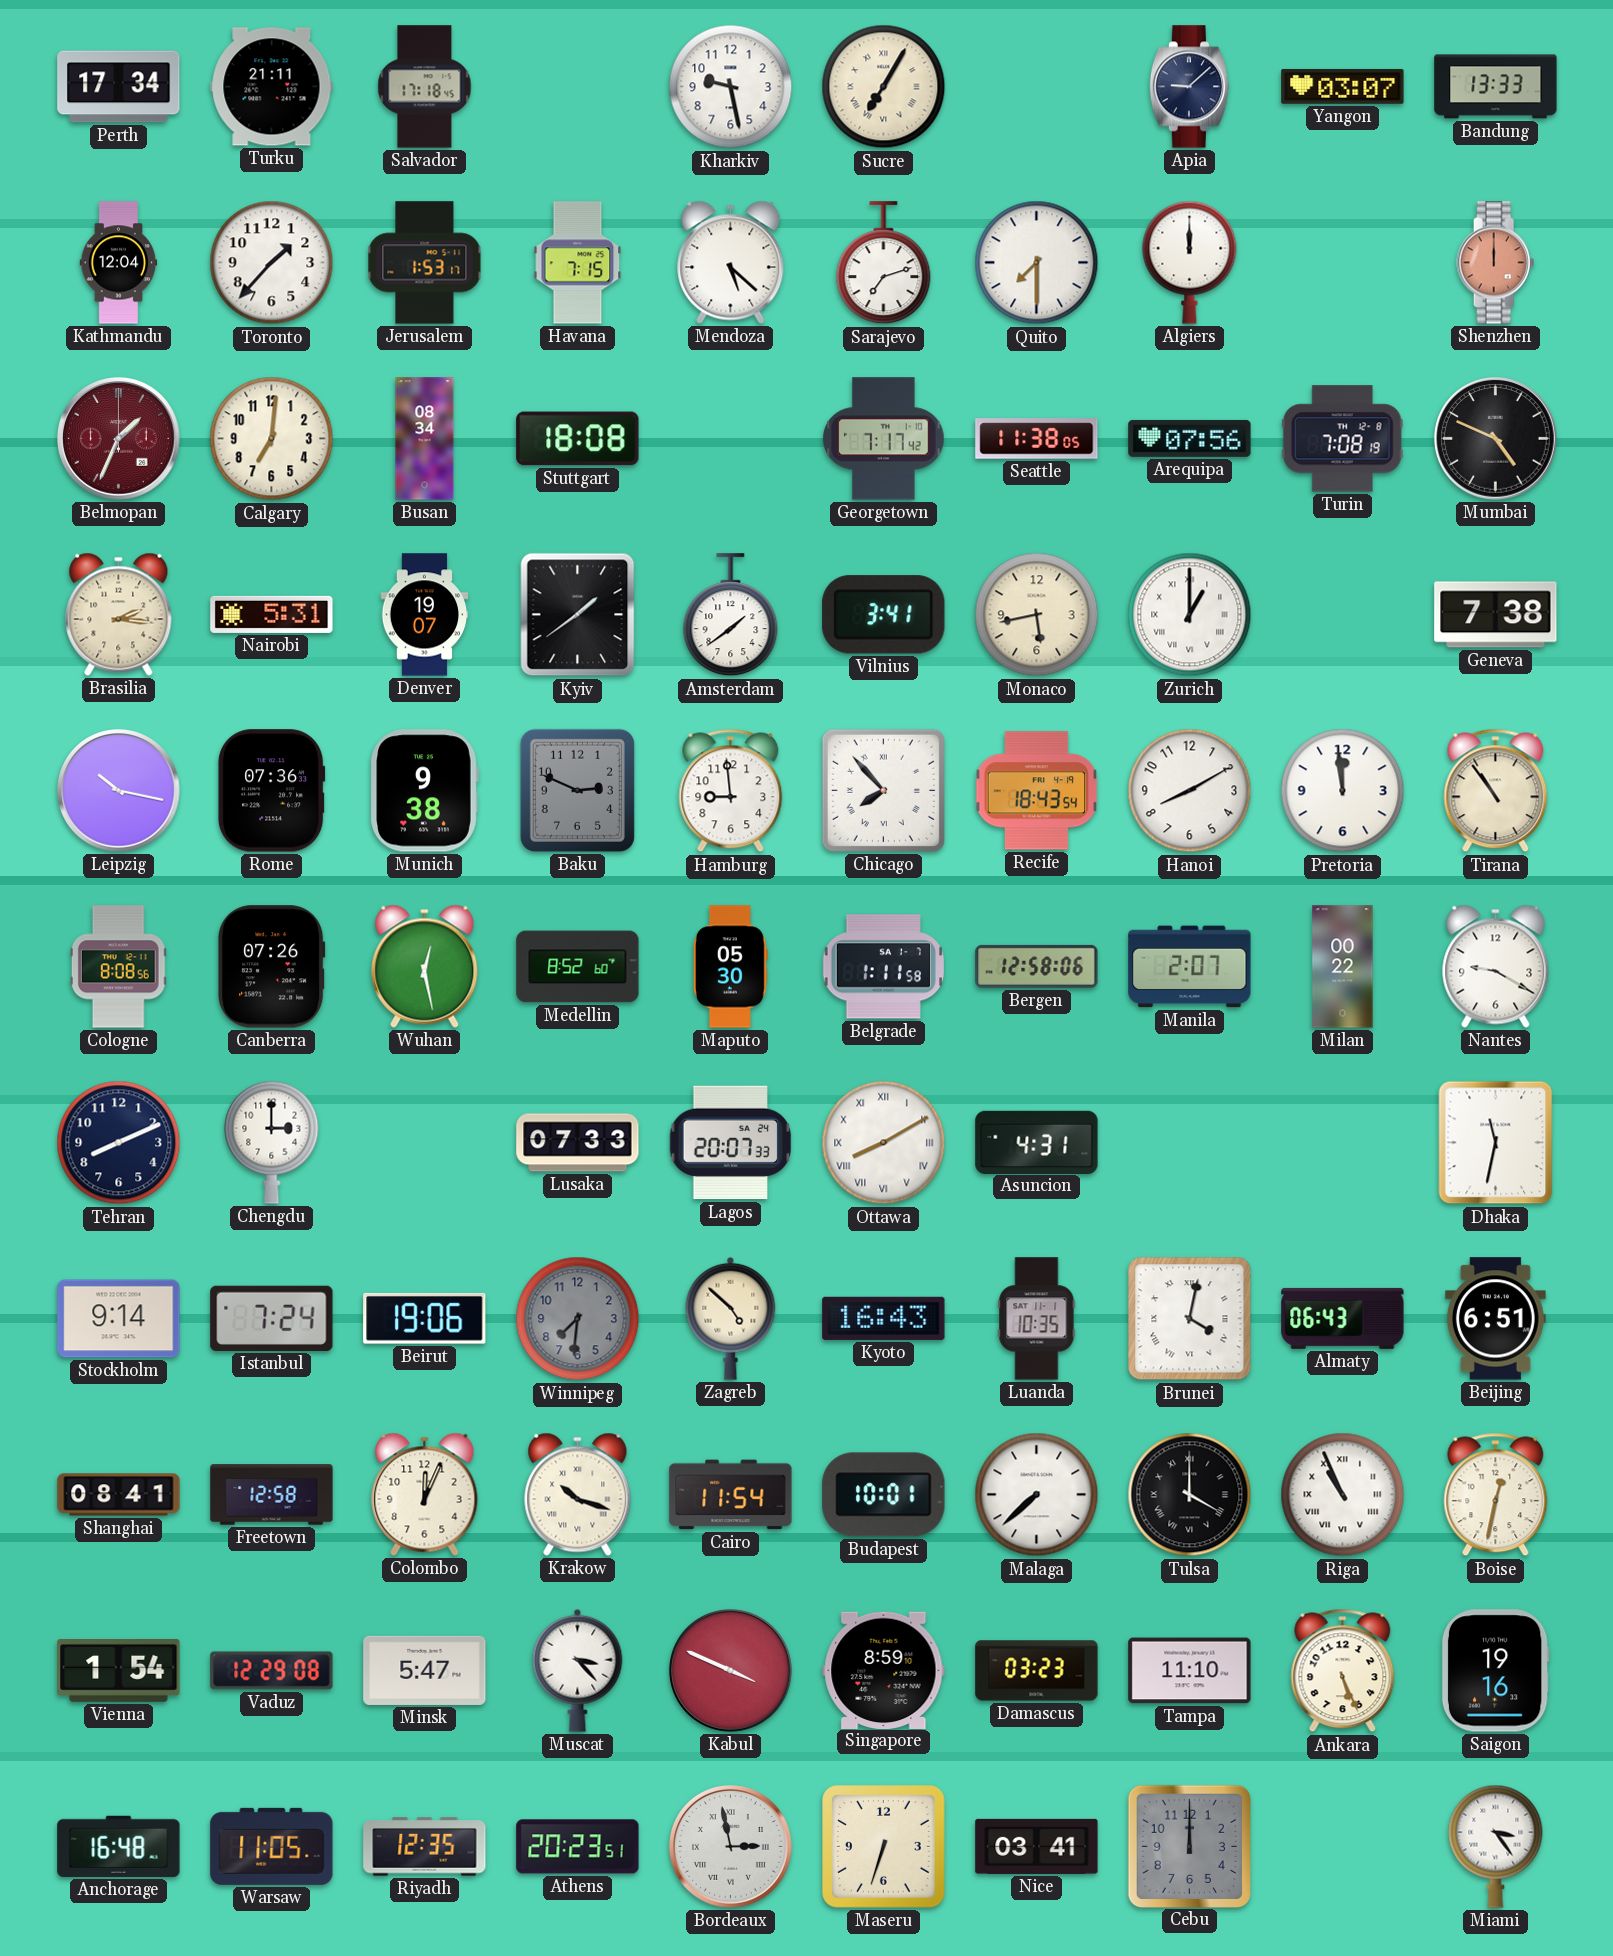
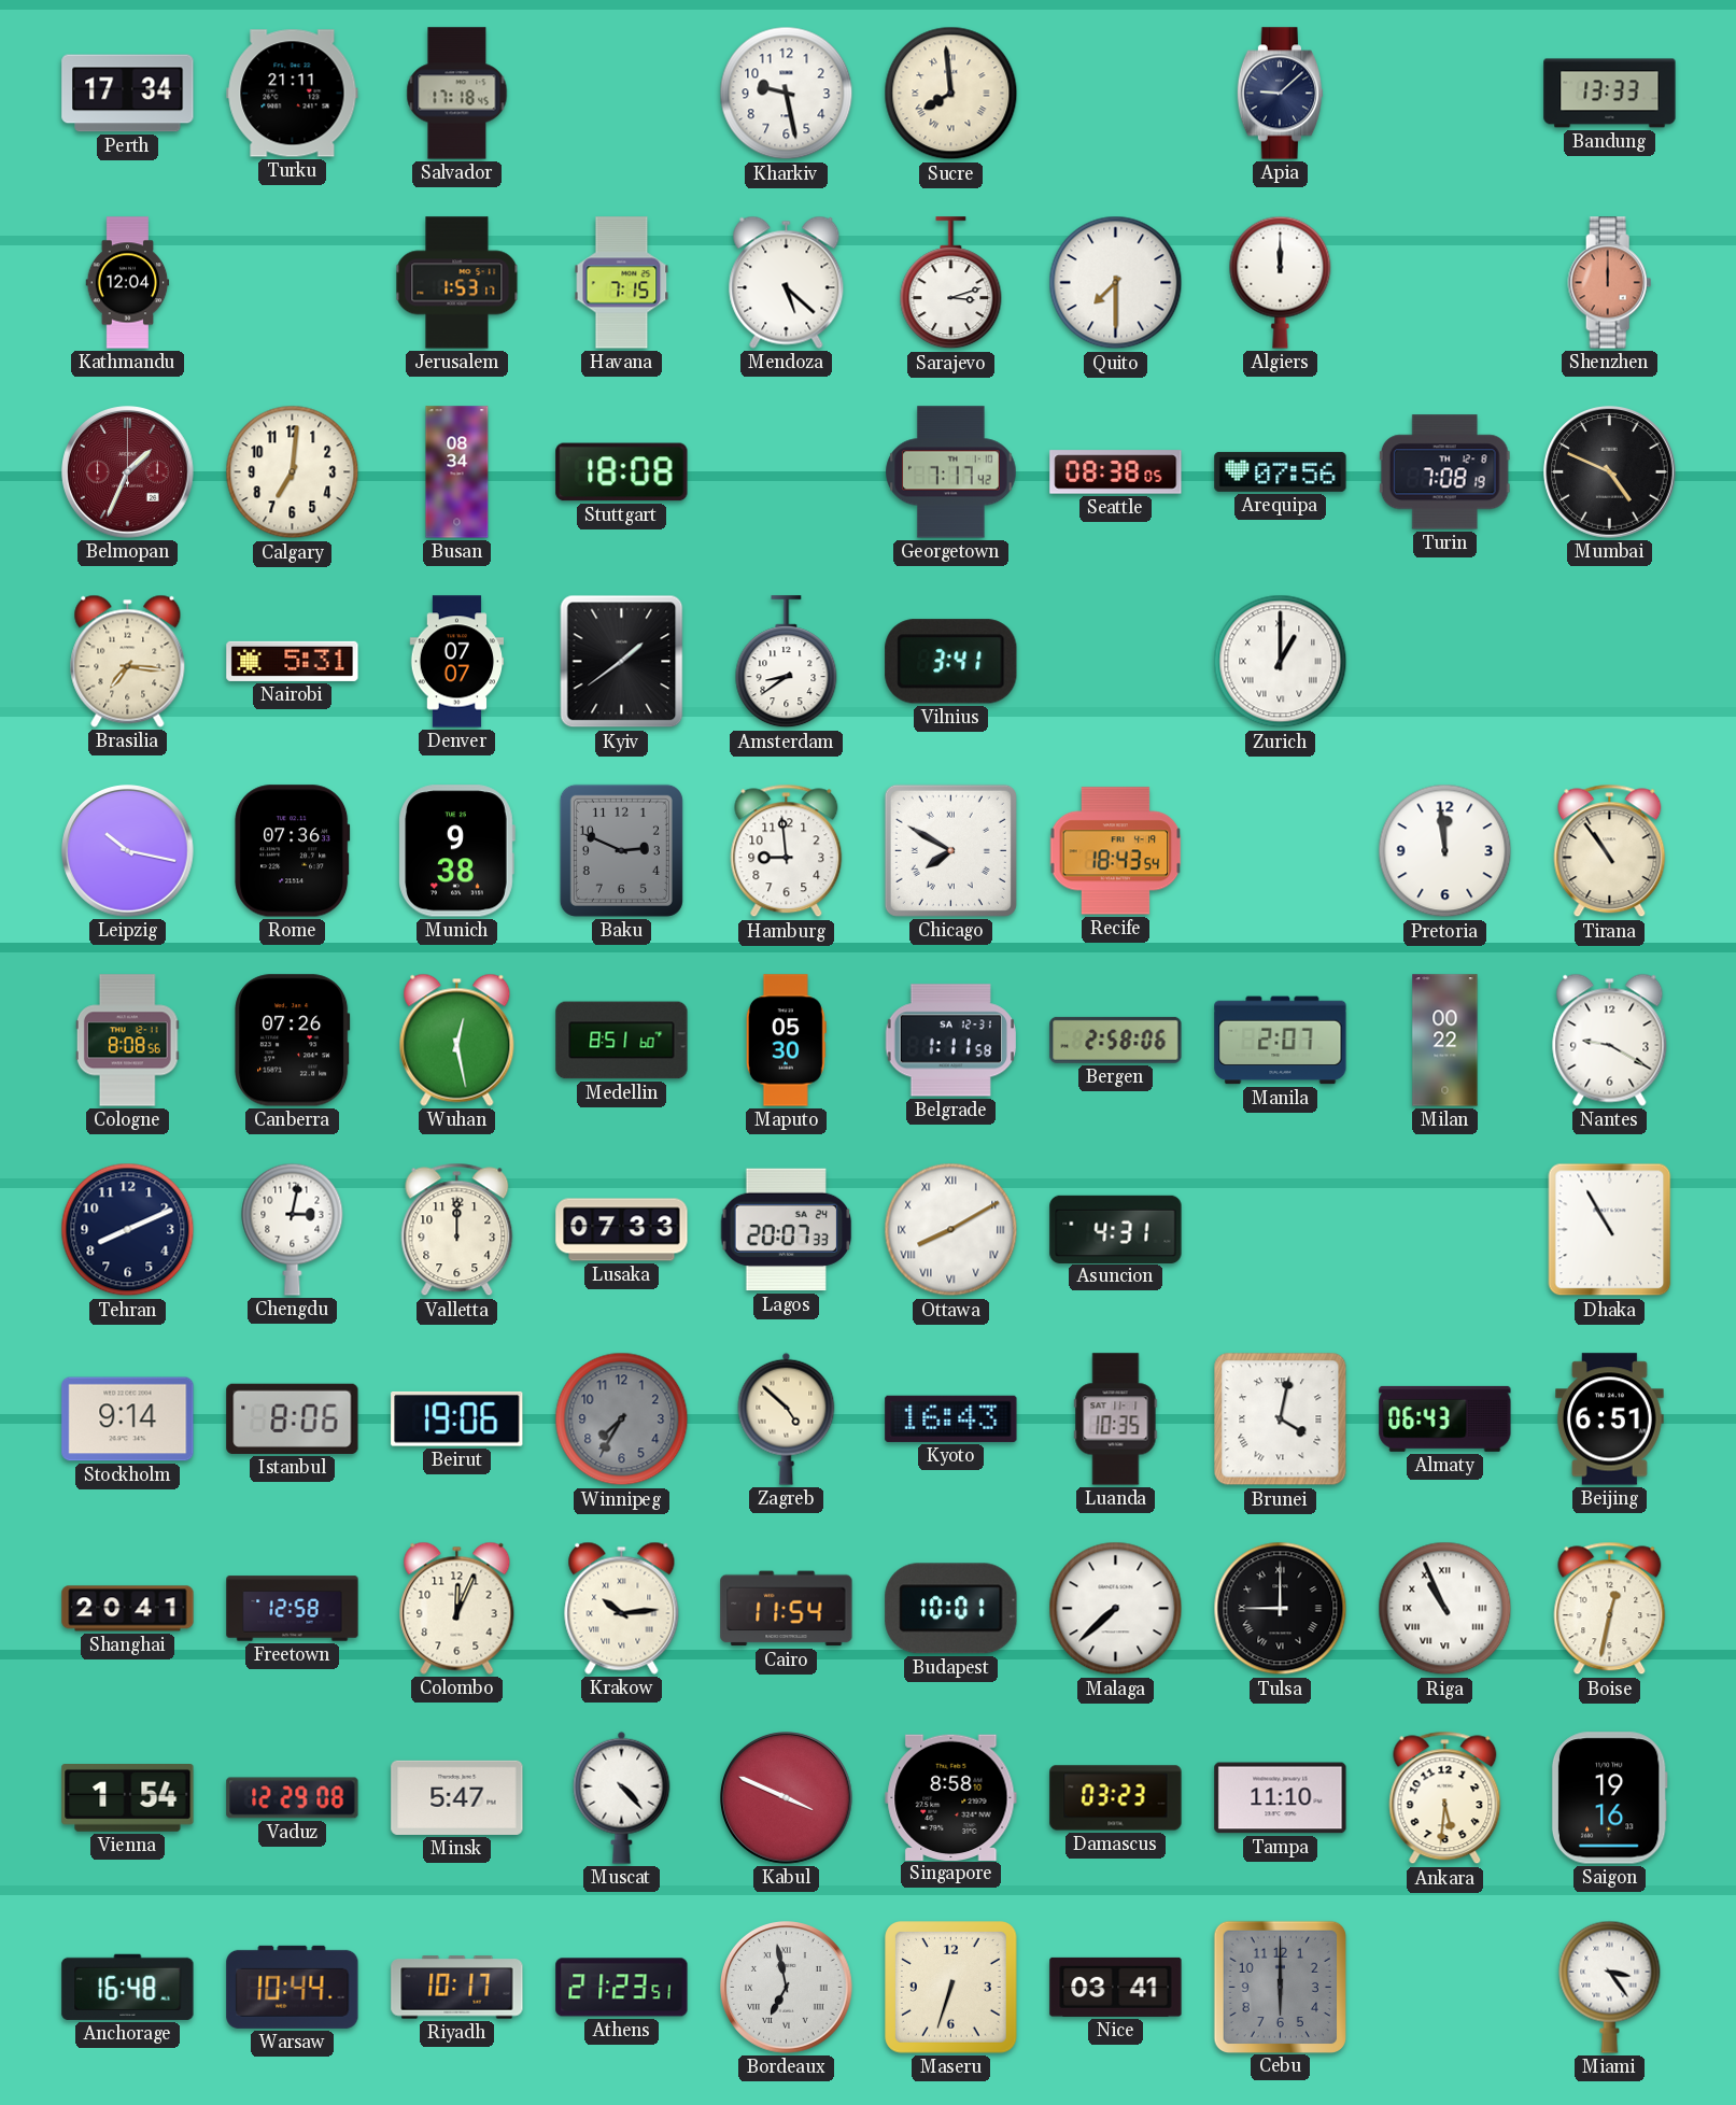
Sucre: 7:05 -> 7:59 (951, 94)
Yangon: 03:07 -> none (1343, 86)
Toronto: 1:37 -> none (272, 263)
Sarajevo: 7:12 -> 3:12 (951, 283)
Seattle: 11:38 -> 08:38 (1116, 472)
Brasilia: 2:16 -> 7:16 (128, 661)
Denver: 19:07 -> 07:07 (457, 662)
Amsterdam: 1:39 -> 8:39 (787, 662)
Monaco: 5:43 -> none (1037, 615)
Geneva: 7:38 -> none (1496, 615)
Chicago: 7:53 -> 7:50 (950, 850)
Hanoi: 8:10 -> none (1190, 791)
Medellin: 8:52 -> 8:51 (622, 1041)
Belgrade date: SA 1-7 -> SA 12-31 (950, 1041)
Bergen: 12:58 -> 2:58 (1116, 1040)
Chengdu: 3:00 -> 3:02 (293, 1229)
Valletta: none -> 12:00 (457, 1230)
Dhaka: 11:32 -> 10:55 (1610, 1230)
Istanbul: 7:24 -> 8:06 (293, 1418)
Winnipeg: 7:31 -> 7:35 (622, 1419)
Shanghai: 08:41 -> 20:41 (128, 1609)
Krakow: 10:18 -> 10:14 (622, 1608)
Tulsa: 4:00 -> 9:00 (1281, 1609)
Muscat: 3:23 -> 4:23 (622, 1797)
Singapore: 8:59 -> 8:58 (951, 1797)
Ankara: 5:26 -> 5:31 (1445, 1798)
Warsaw: 11:05 -> 10:44 (293, 1987)
Riyadh: 12:35 -> 10:17 (457, 1988)
Athens: 20:23 -> 21:23 (622, 1988)
Bordeaux: 2:58 -> 6:58 (787, 1988)
Cebu: 12:00 -> 6:00 (1280, 1987)
